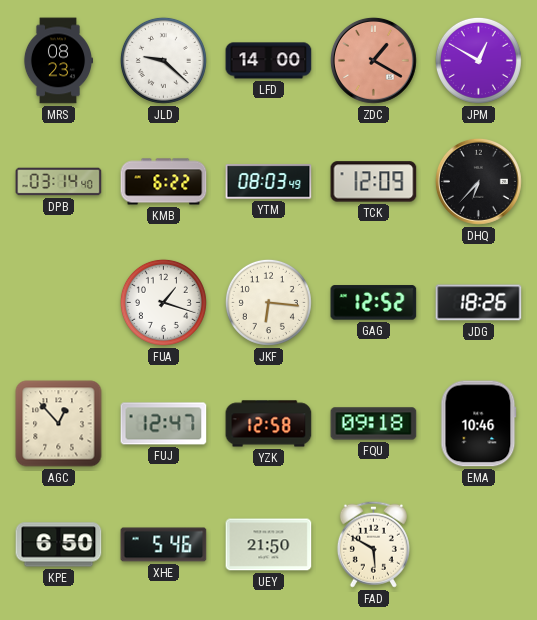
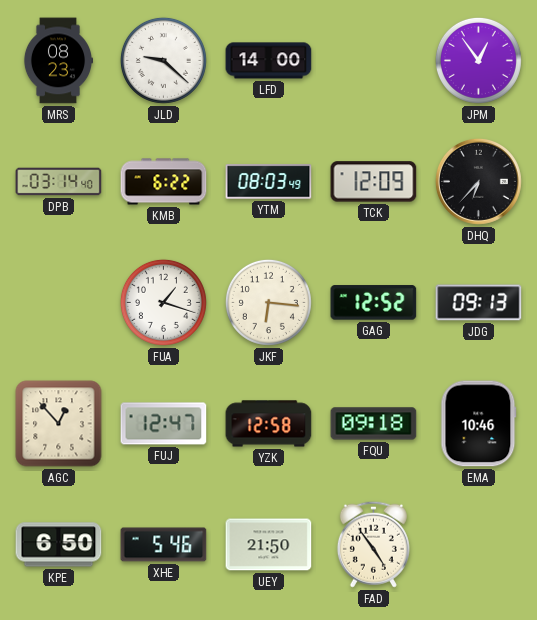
ZDC: 1:20 -> none (373, 60)
JPM: 12:50 -> 12:54 (478, 60)
JDG: 18:26 -> 09:13 (479, 303)
FAD: 5:50 -> 4:54 (373, 544)
